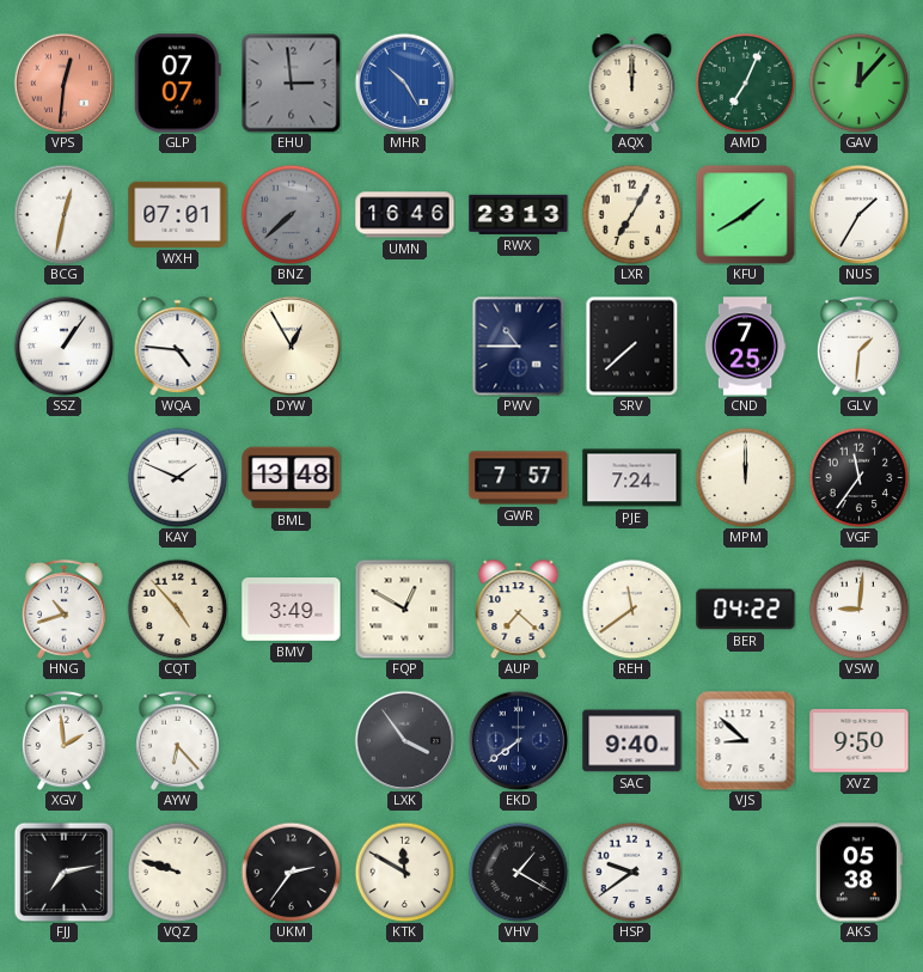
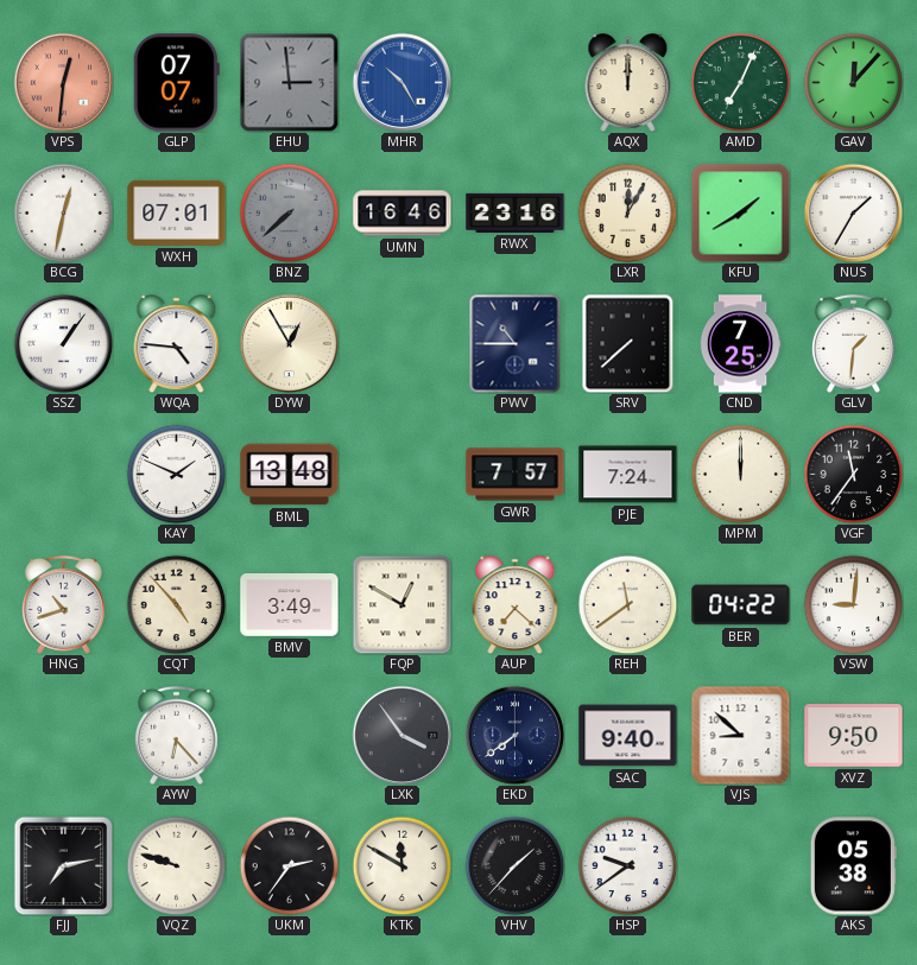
RWX: 23:13 -> 23:16 (516, 212)
LXR: 7:05 -> 12:05 (627, 212)
XGV: 1:59 -> none (63, 740)
VHV: 1:20 -> 1:37 (514, 865)
